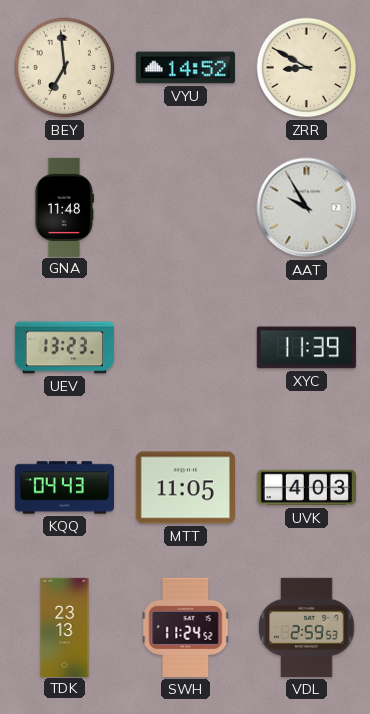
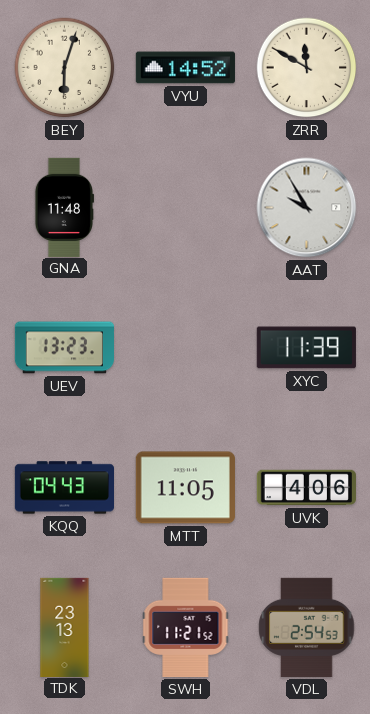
BEY: 6:59 -> 6:03 (65, 68)
ZRR: 8:50 -> 11:50 (307, 68)
UVK: 4:03 -> 4:06 (306, 488)
SWH: 11:24 -> 11:21 (186, 627)
VDL: 2:59 -> 2:54 (307, 627)
